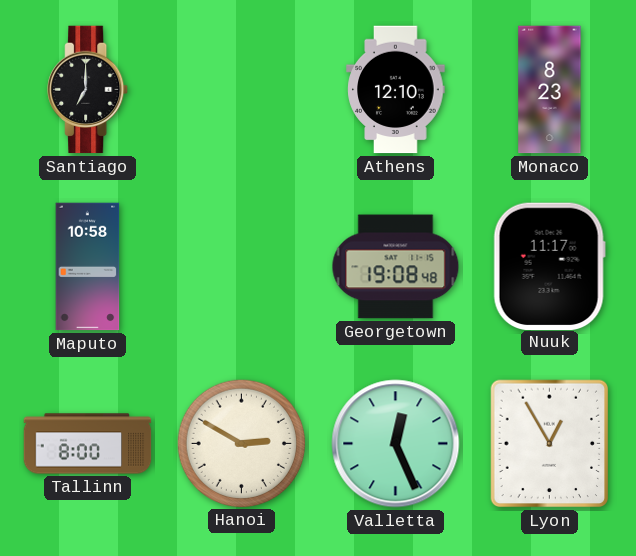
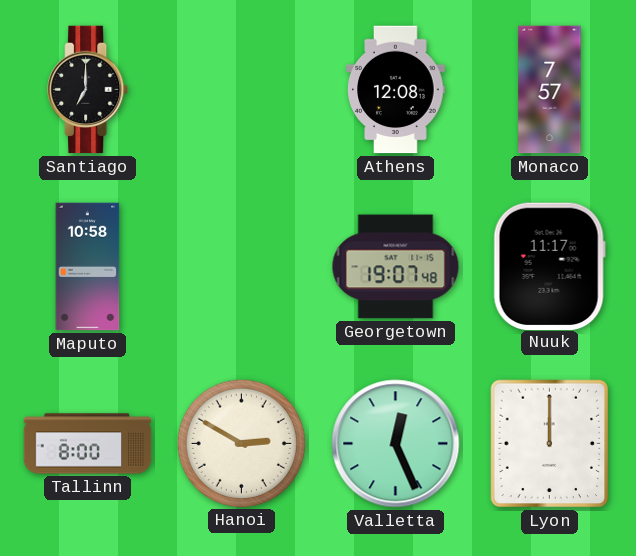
Athens: 12:10 -> 12:08 (396, 90)
Monaco: 8:23 -> 7:57 (550, 90)
Georgetown: 19:08 -> 19:07 (396, 267)
Lyon: 12:55 -> 12:00 (550, 444)
